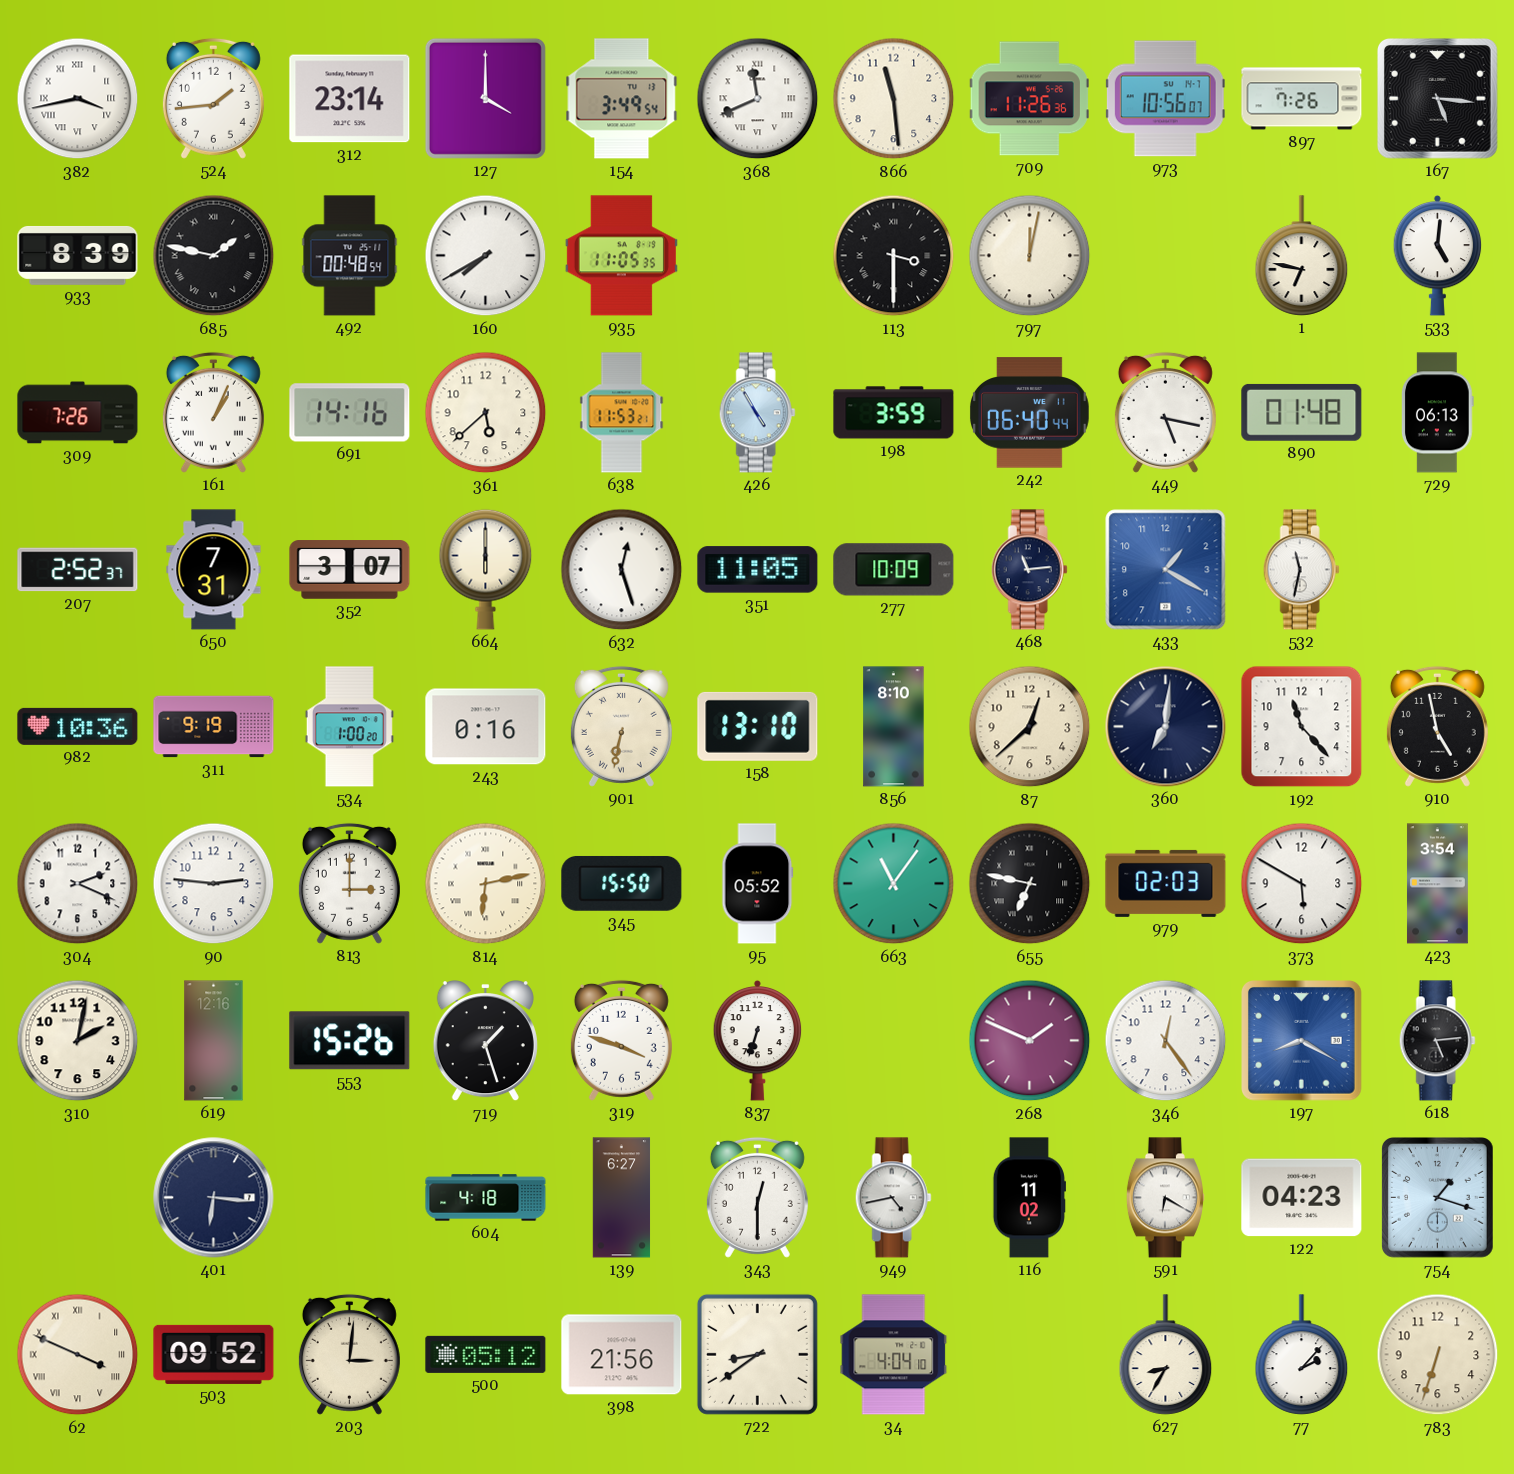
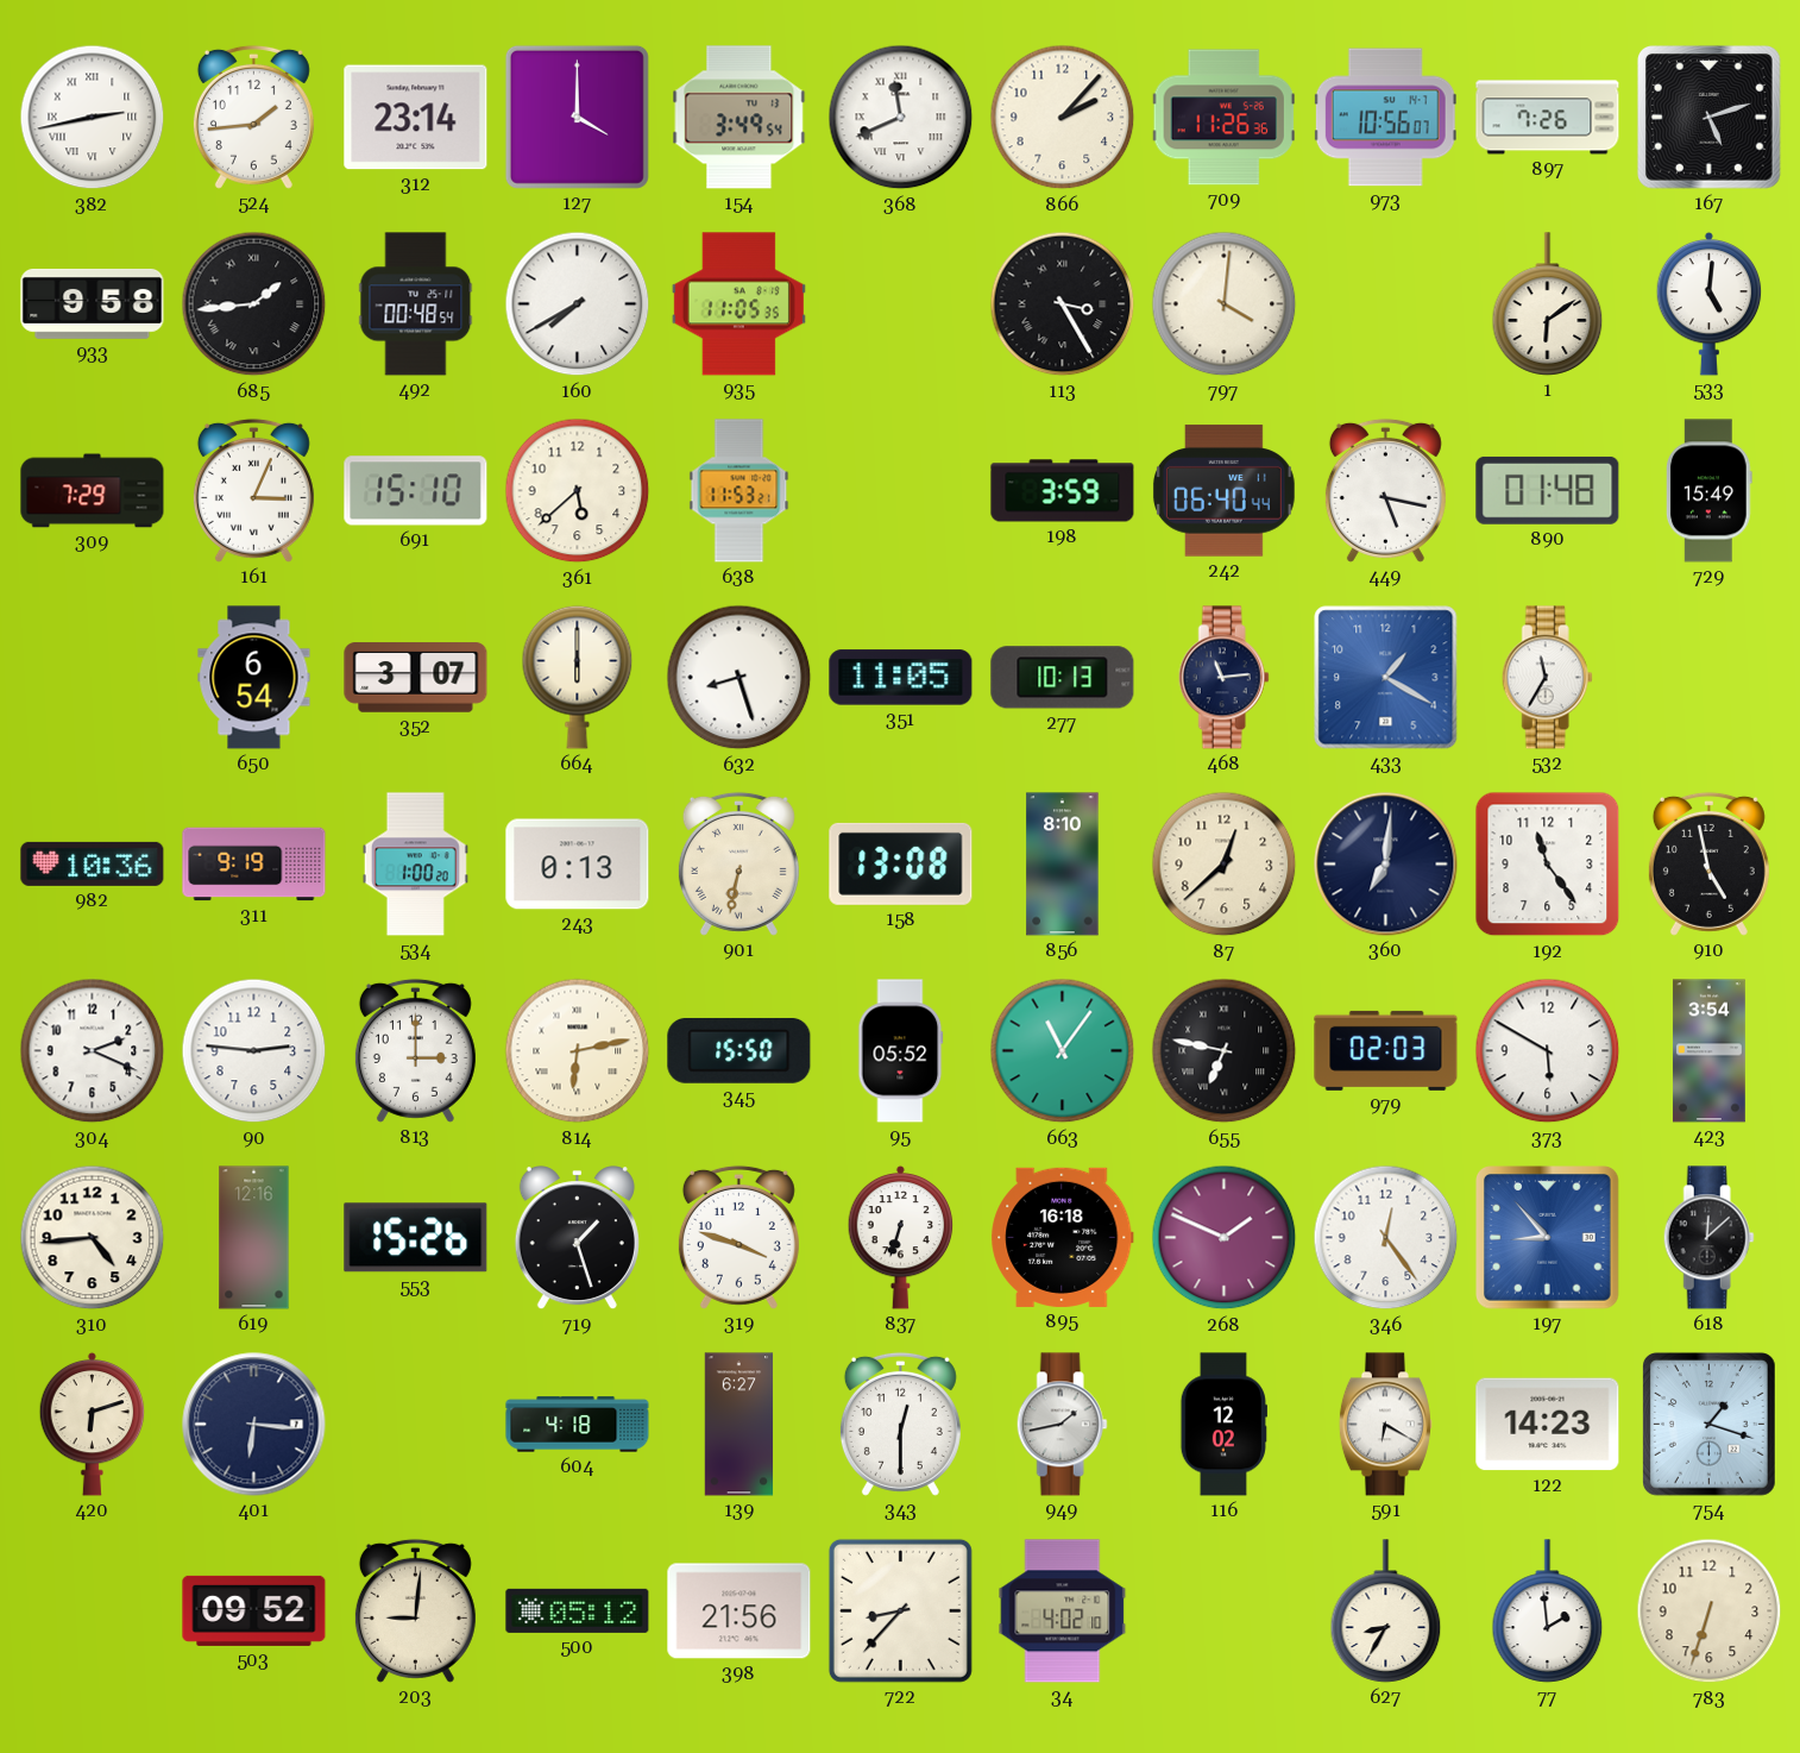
382: 3:43 -> 2:43 (93, 118)
866: 11:29 -> 2:07 (1063, 118)
167: 5:16 -> 5:12 (1710, 118)
933: 8:39 -> 9:58 (93, 304)
685: 1:47 -> 1:44 (254, 304)
113: 3:30 -> 3:25 (1063, 304)
797: 12:02 -> 4:01 (1225, 304)
1: 6:47 -> 6:09 (1548, 304)
309: 7:26 -> 7:29 (93, 491)
161: 1:04 -> 3:04 (253, 490)
691: 14:16 -> 15:10 (416, 491)
426: 4:55 -> none (757, 413)
729: 06:13 -> 15:49 (1710, 491)
207: 2:52 -> none (78, 570)
650: 7:31 -> 6:54 (254, 678)
632: 12:27 -> 8:27 (739, 678)
277: 10:09 -> 10:13 (1063, 678)
532: 11:32 -> 11:35 (1547, 678)
243: 0:16 -> 0:13 (578, 865)
158: 13:10 -> 13:08 (901, 863)
192: 11:23 -> 11:24 (1548, 865)
310: 2:02 -> 4:44 (93, 1238)
895: none -> 16:18 (1063, 1237)
197: 8:20 -> 8:53 (1548, 1238)
618: 5:14 -> 12:08 (1708, 1238)
420: none -> 6:12 (93, 1424)
949: 4:43 -> 1:43 (1062, 1425)
116: 11:02 -> 12:02 (1223, 1425)
122: 04:23 -> 14:23 (1548, 1425)
62: 3:49 -> none (78, 1355)
203: 3:01 -> 9:01 (415, 1610)
722: 8:39 -> 8:37 (900, 1610)
34: 4:04 -> 4:02 (1063, 1611)
77: 2:07 -> 1:59 (1548, 1611)
